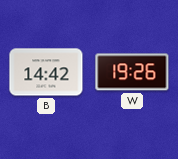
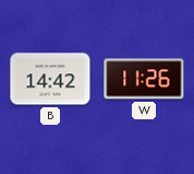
W: 19:26 -> 11:26 (144, 79)
